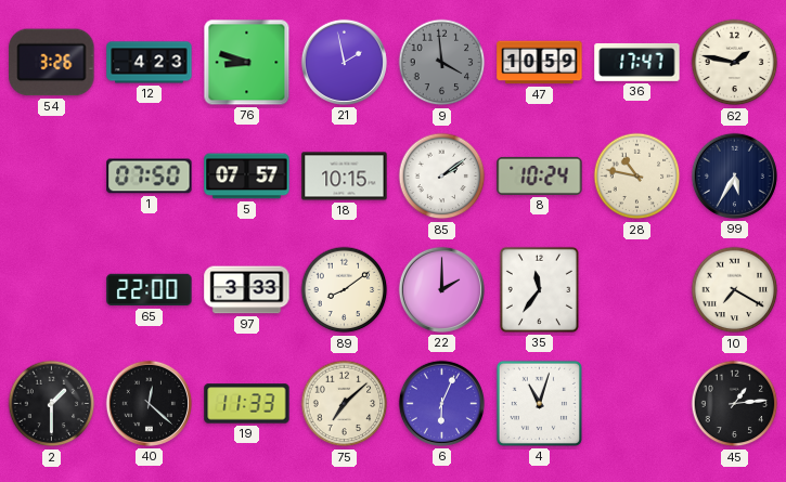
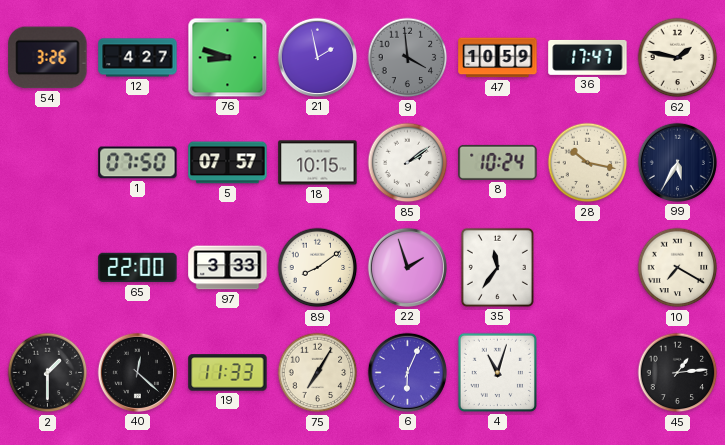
12: 4:23 -> 4:27 (138, 58)
28: 10:47 -> 10:17 (588, 163)
22: 2:00 -> 1:57 (407, 267)
75: 7:08 -> 7:05 (318, 373)
